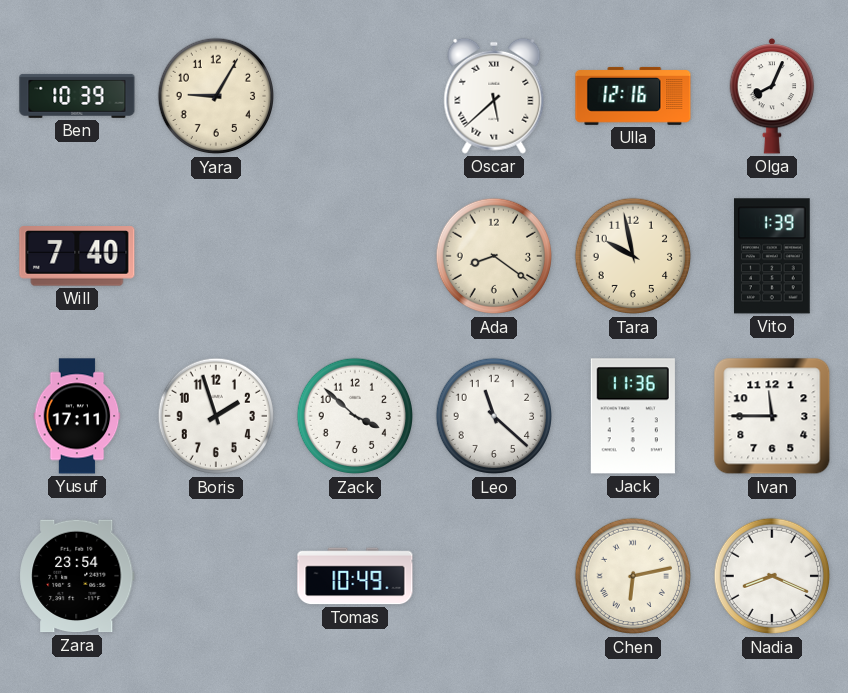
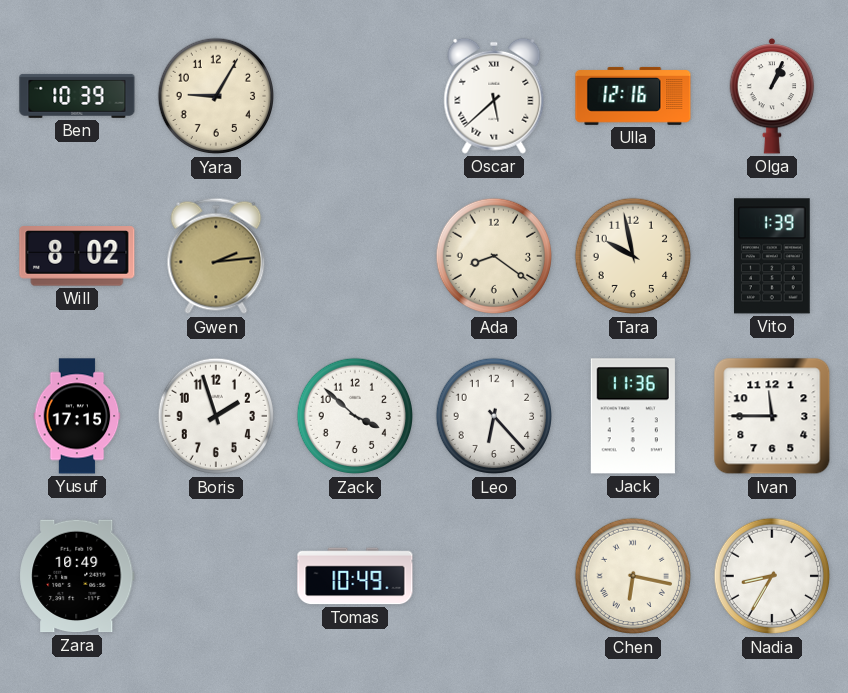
Olga: 8:04 -> 1:04 (772, 96)
Will: 7:40 -> 8:02 (77, 256)
Gwen: none -> 2:14 (216, 256)
Yusuf: 17:11 -> 17:15 (77, 416)
Leo: 11:22 -> 6:23 (494, 416)
Zara: 23:54 -> 10:49 (77, 576)
Chen: 6:13 -> 6:17 (633, 576)
Nadia: 8:19 -> 8:35 (772, 576)
